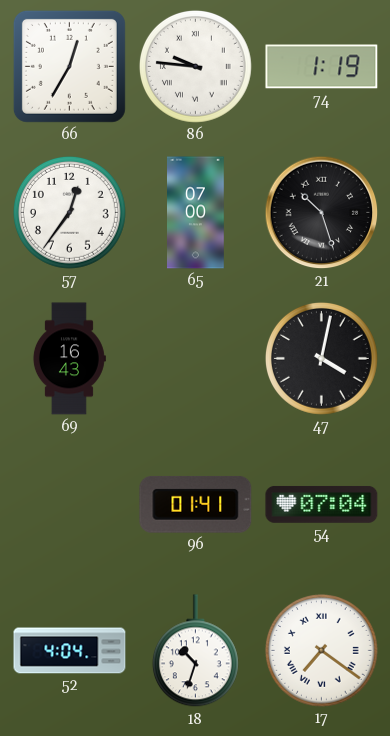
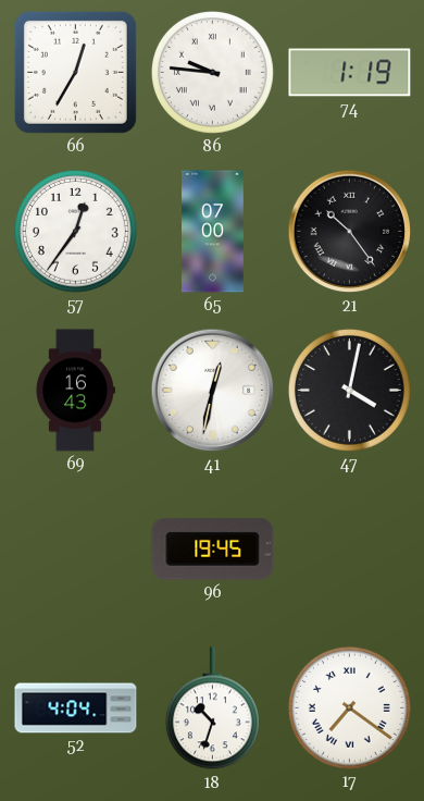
21: 10:27 -> 10:24 (350, 232)
41: none -> 12:32 (213, 391)
96: 01:41 -> 19:45 (213, 550)
54: 07:04 -> none (322, 505)
